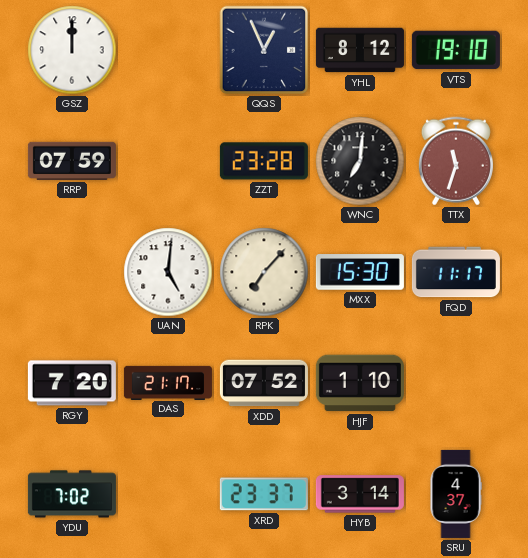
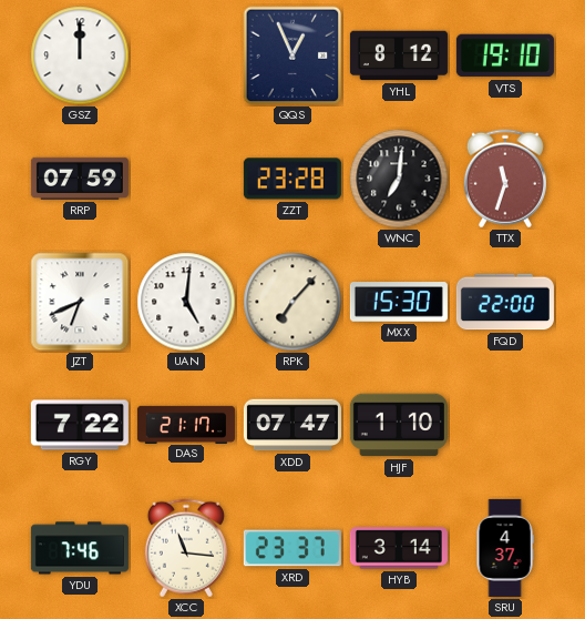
JZT: none -> 6:41 (80, 302)
FQD: 11:17 -> 22:00 (505, 302)
RGY: 7:20 -> 7:22 (80, 425)
XDD: 07:52 -> 07:47 (292, 425)
YDU: 7:02 -> 7:46 (80, 548)
XCC: none -> 11:16 (186, 548)
